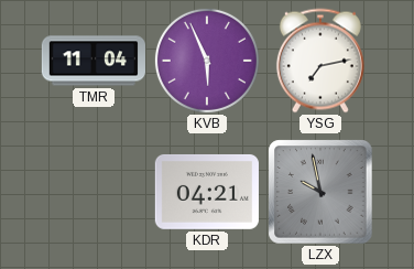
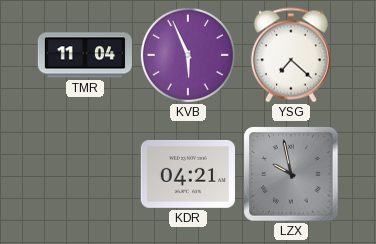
YSG: 7:13 -> 7:22 (291, 55)
